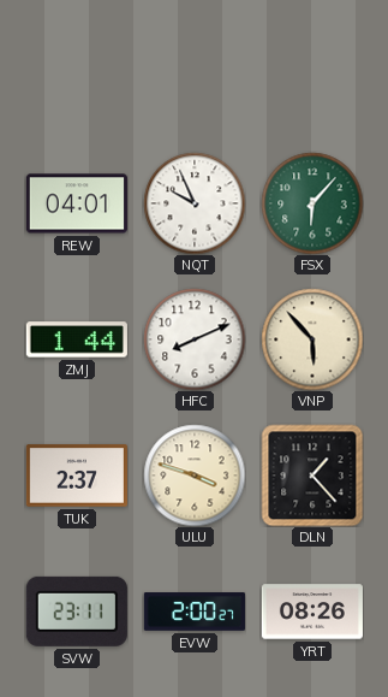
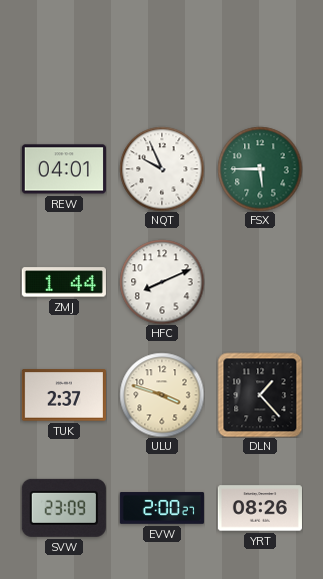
FSX: 6:07 -> 5:45 (260, 169)
VNP: 5:53 -> none (312, 339)
SVW: 23:11 -> 23:09 (64, 508)
